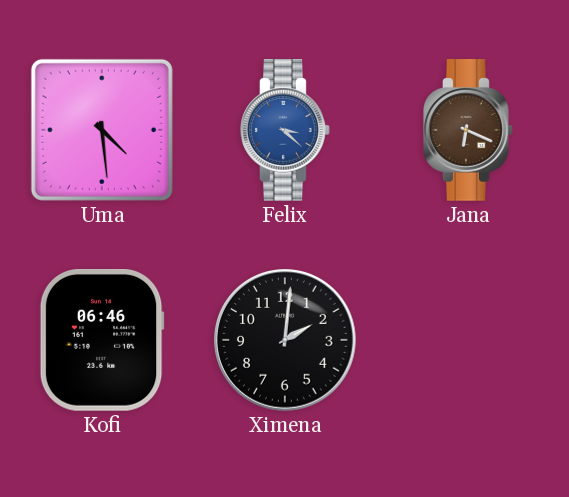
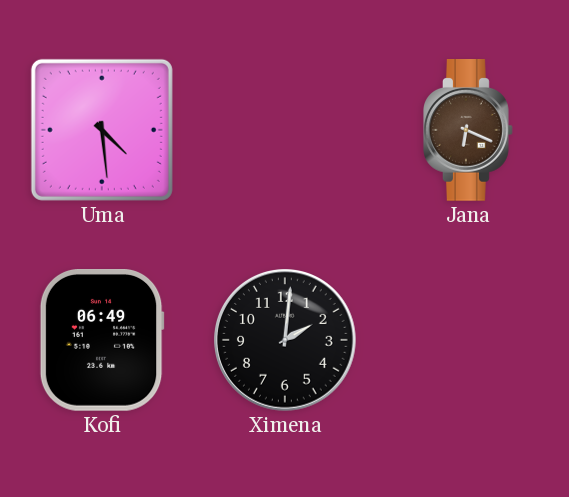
Felix: 3:22 -> none (285, 130)
Kofi: 06:46 -> 06:49 (102, 341)
